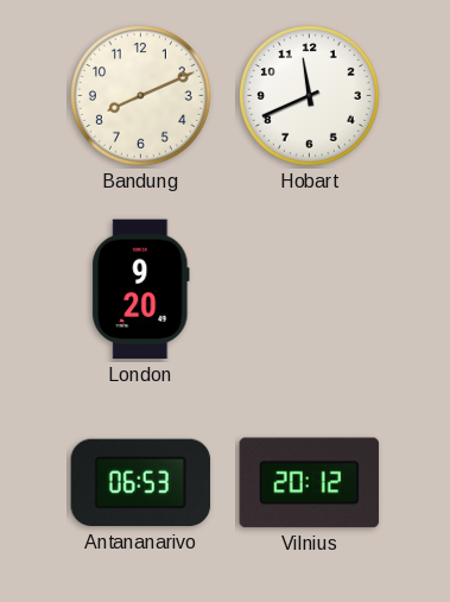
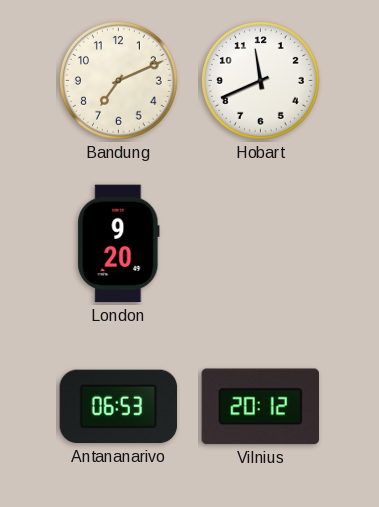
Bandung: 8:11 -> 7:11 (119, 81)
